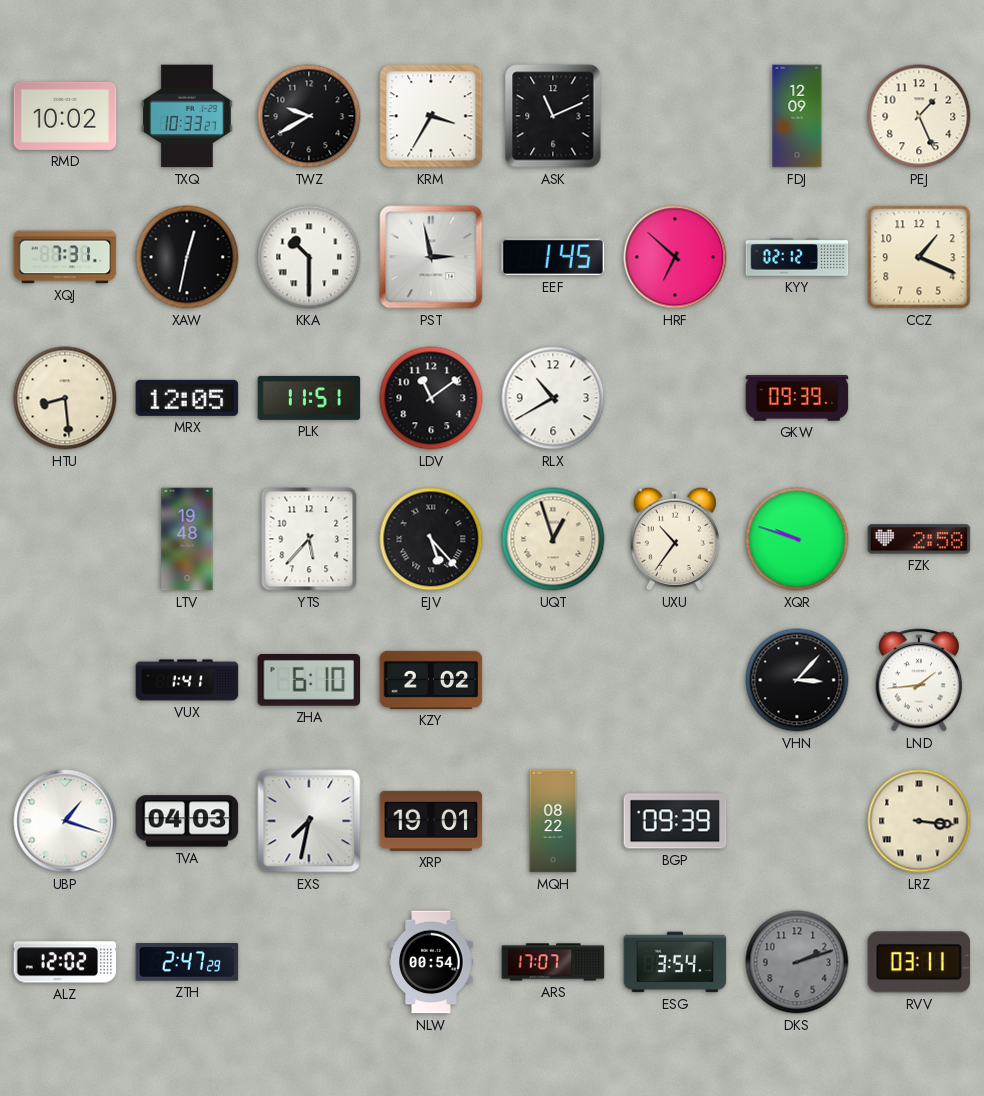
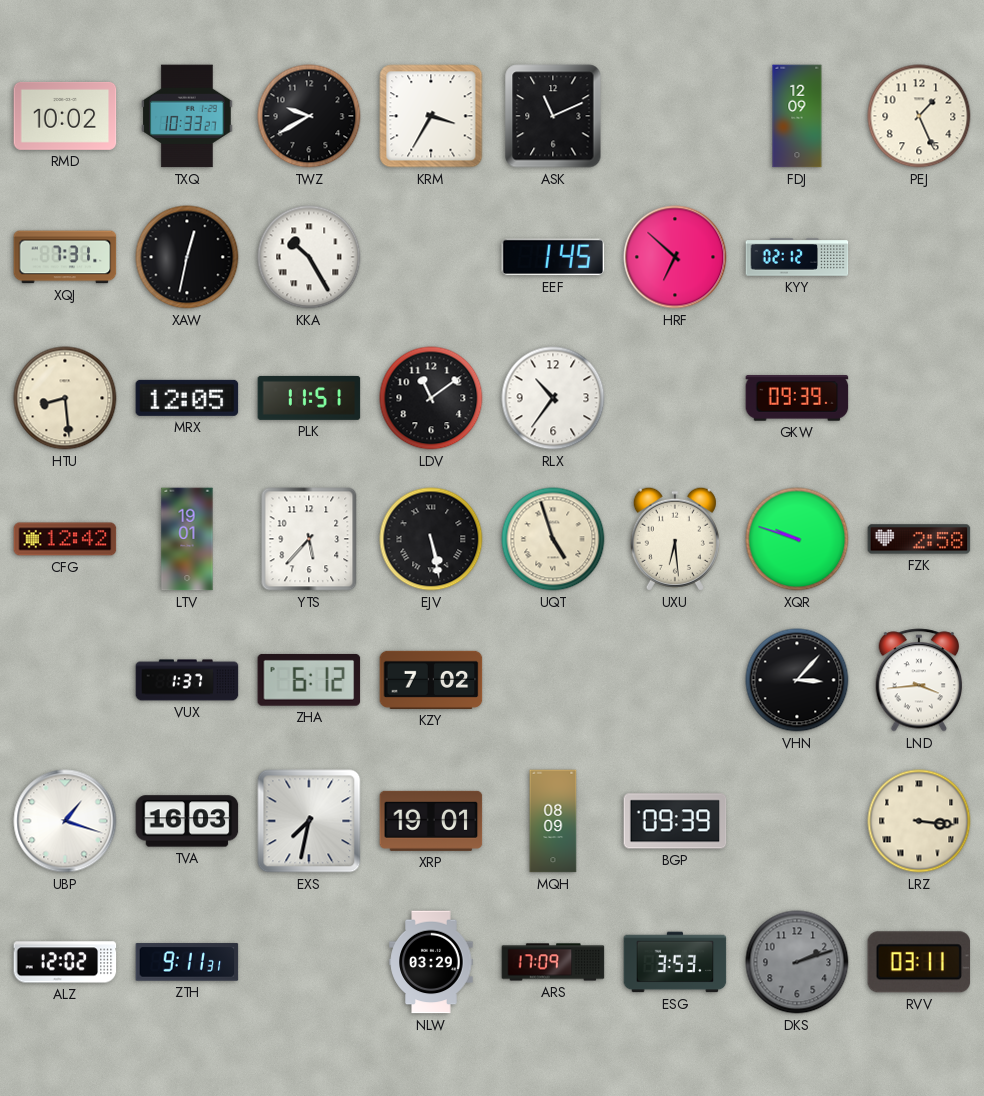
KKA: 10:30 -> 10:25 (309, 257)
PST: 2:58 -> none (431, 257)
CCZ: 1:19 -> none (919, 257)
RLX: 10:40 -> 10:36 (553, 398)
CFG: none -> 12:42 (65, 539)
LTV: 19:48 -> 19:01 (187, 539)
EJV: 5:23 -> 5:28 (431, 539)
UQT: 12:57 -> 4:57 (553, 539)
UXU: 10:36 -> 6:29 (675, 539)
VUX: 1:41 -> 1:37 (187, 680)
ZHA: 6:10 -> 6:12 (309, 680)
KZY: 2:02 -> 7:02 (431, 680)
LND: 1:44 -> 3:44 (919, 680)
TVA: 04:03 -> 16:03 (187, 821)
MQH: 08:22 -> 08:09 (553, 821)
ZTH: 2:47 -> 9:11 (187, 962)
NLW: 00:54 -> 03:29 (431, 962)
ARS: 17:07 -> 17:09 (553, 962)
ESG: 3:54 -> 3:53 (675, 962)
